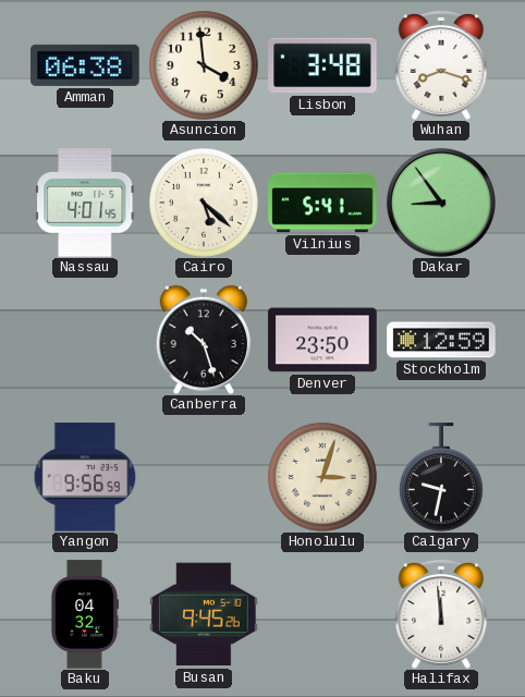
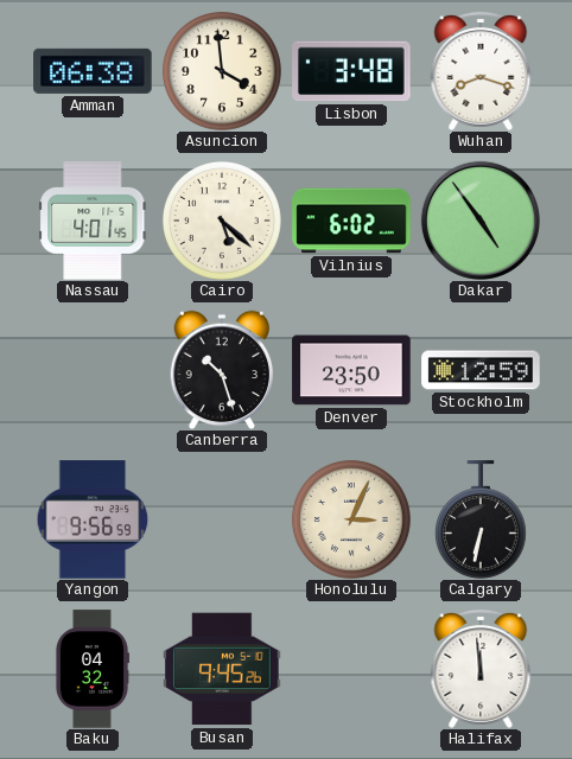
Vilnius: 5:41 -> 6:02 (351, 221)
Dakar: 8:54 -> 4:54 (481, 221)
Honolulu: 3:03 -> 3:04 (351, 519)
Calgary: 9:32 -> 6:32 (481, 519)
